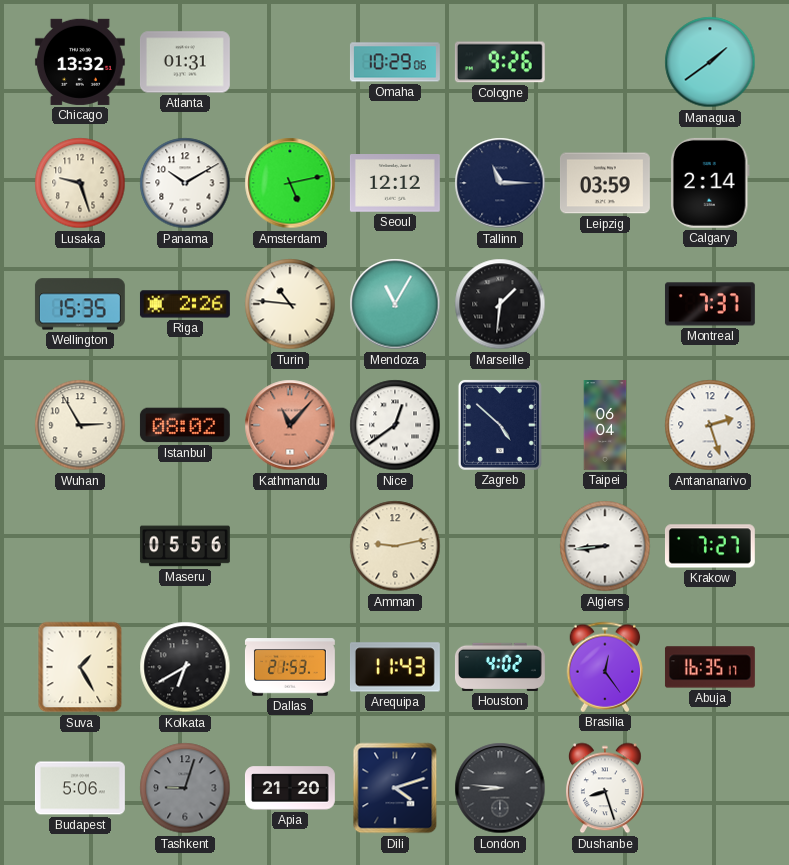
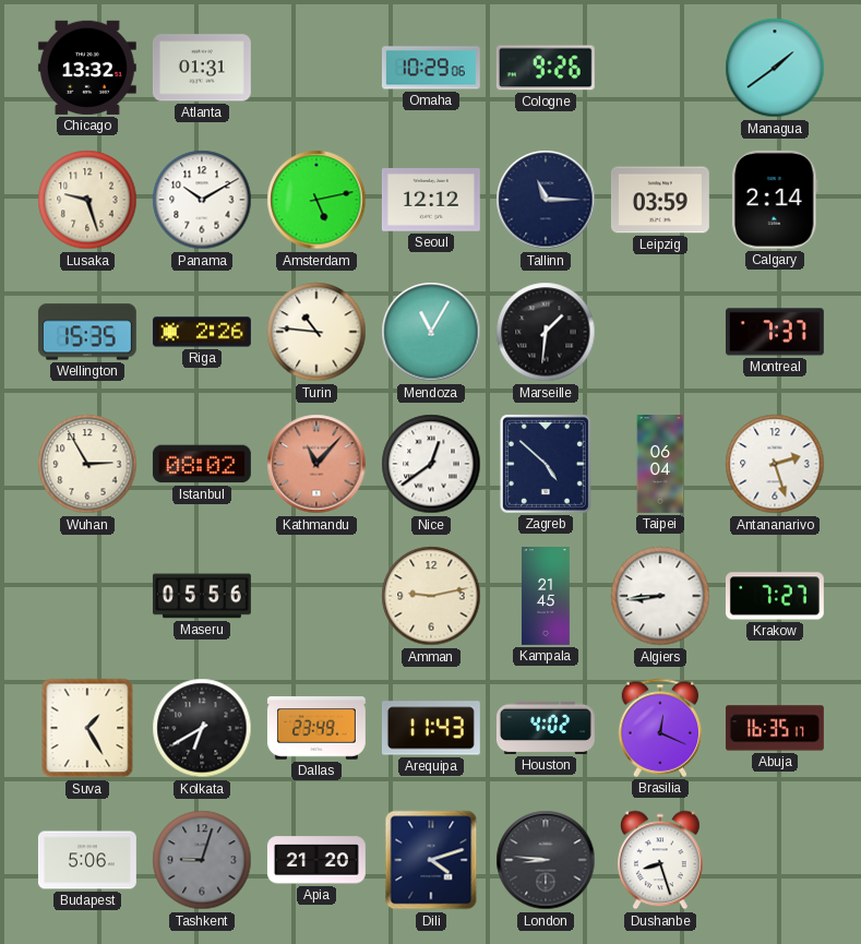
Kampala: none -> 21:45 (546, 597)
Dallas: 21:53 -> 23:49 (316, 728)
Brasilia: 12:24 -> 12:19 (660, 728)
